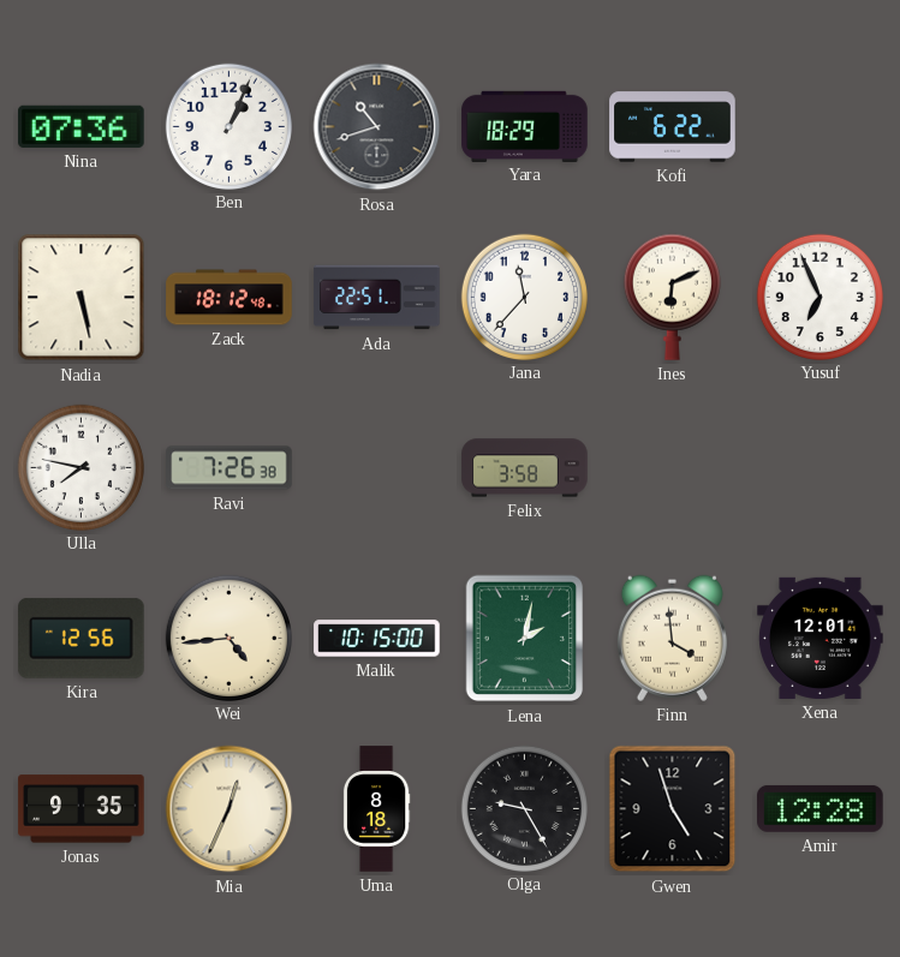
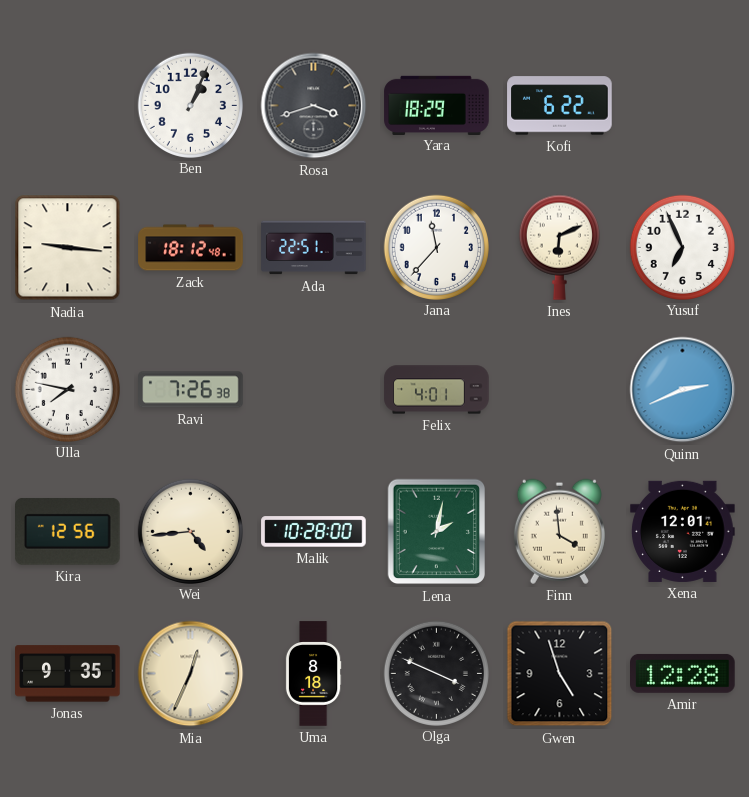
Nina: 07:36 -> none (82, 126)
Rosa: 10:42 -> 3:42 (314, 106)
Nadia: 5:28 -> 9:16 (68, 248)
Felix: 3:58 -> 4:01 (437, 390)
Quinn: none -> 2:41 (683, 390)
Malik: 10:15 -> 10:28 (314, 532)
Olga: 9:25 -> 3:49 (436, 673)
